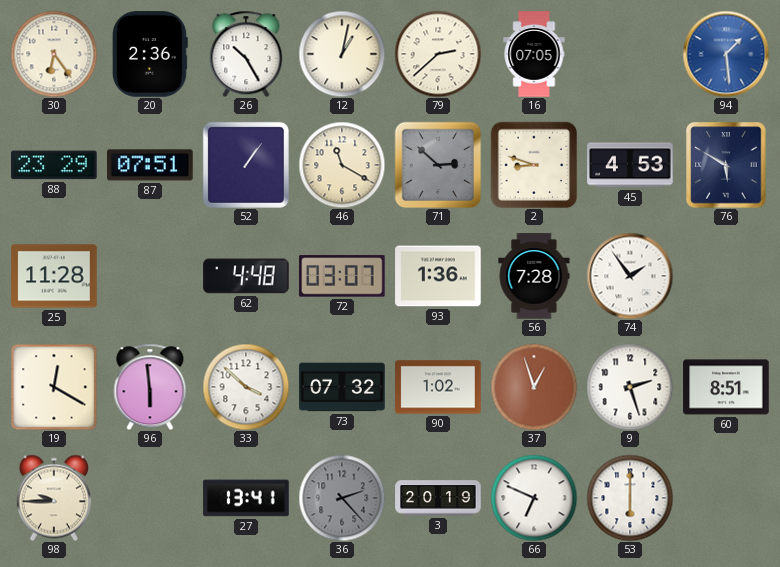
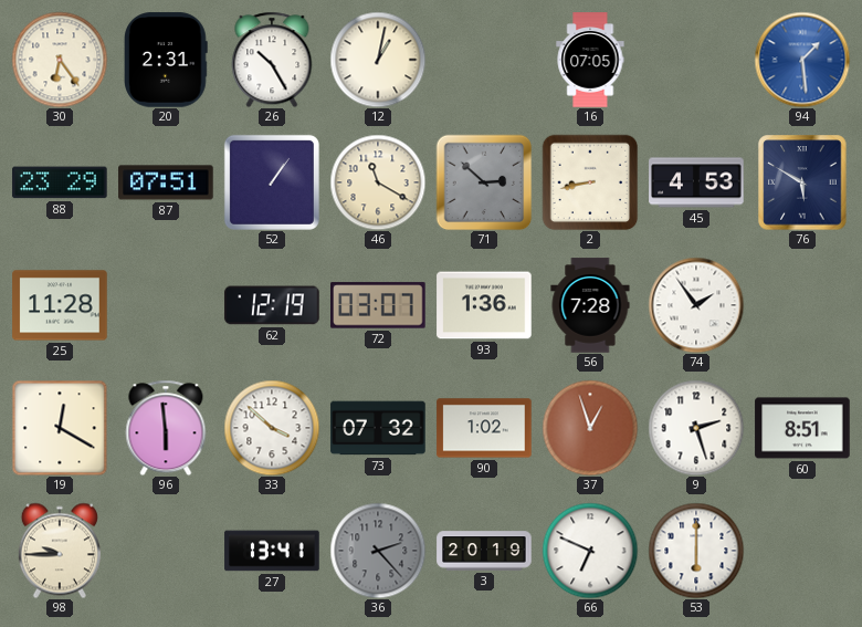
20: 2:36 -> 2:31 (167, 60)
79: 2:38 -> none (438, 54)
2: 8:48 -> 8:43 (590, 182)
62: 4:48 -> 12:19 (272, 305)
